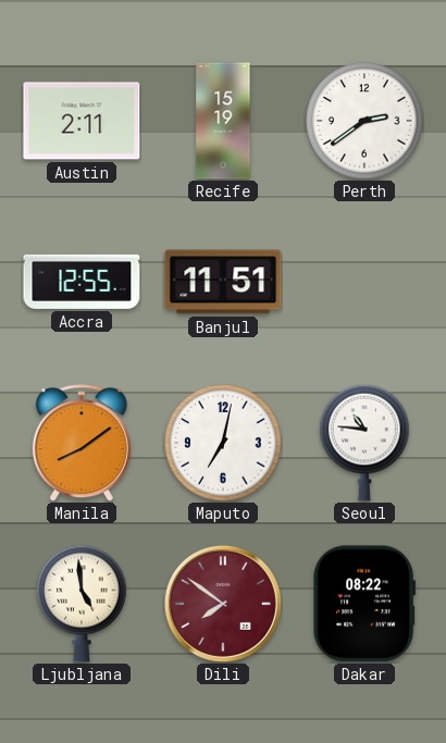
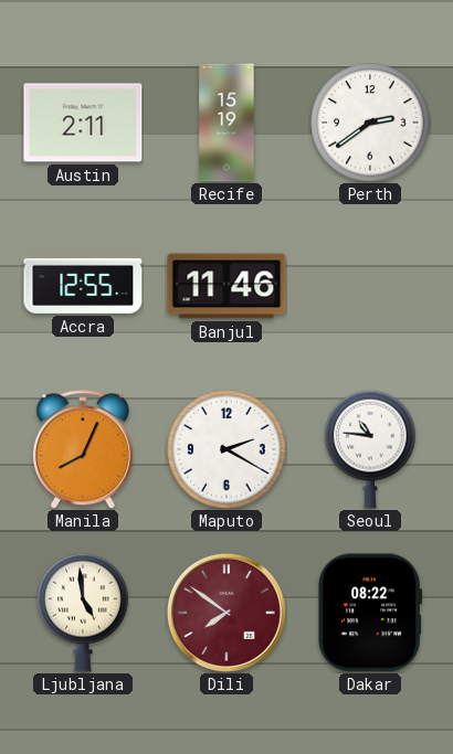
Banjul: 11:51 -> 11:46 (227, 286)
Manila: 8:09 -> 8:04 (83, 449)
Maputo: 7:02 -> 2:20 (227, 449)
